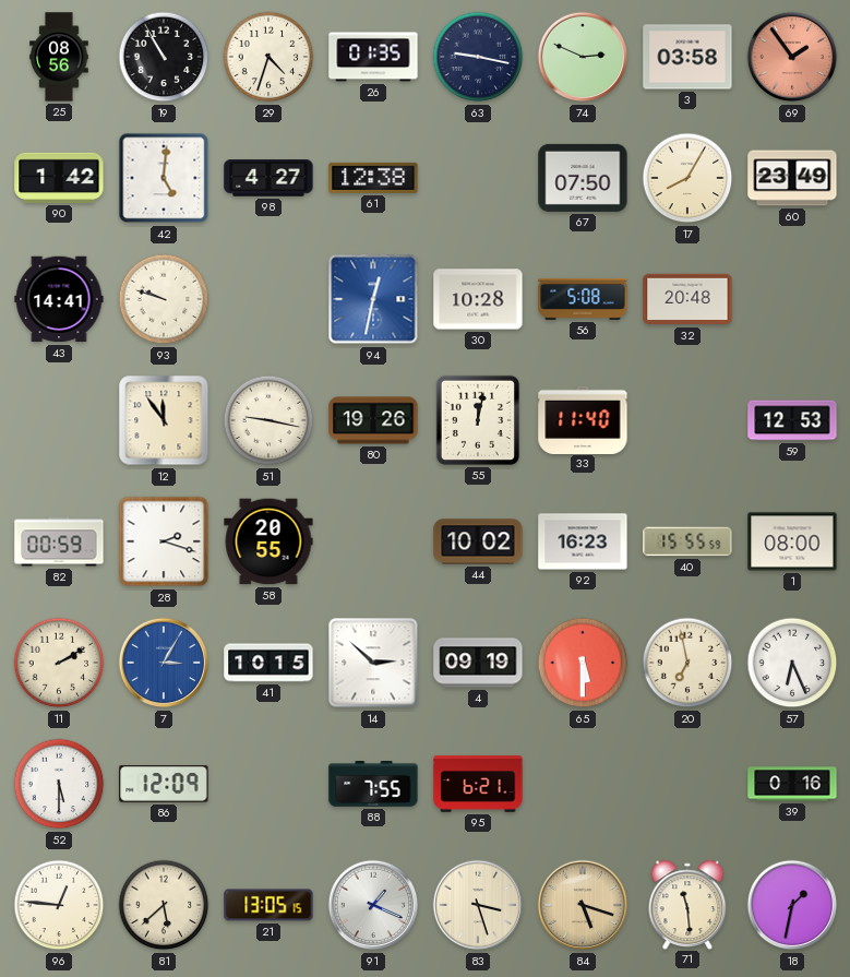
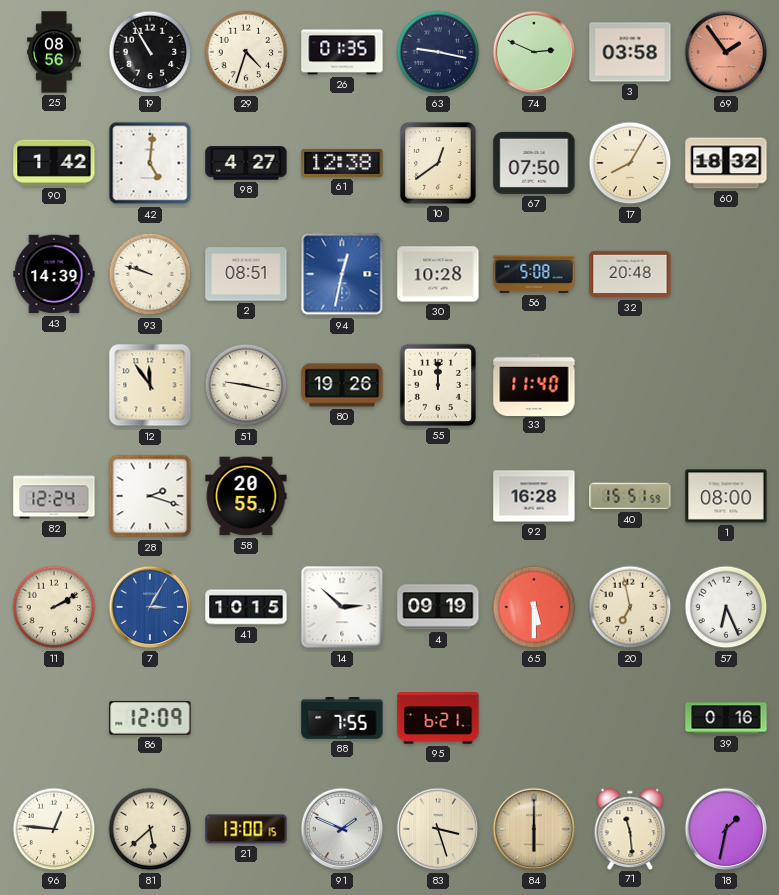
10: none -> 12:39 (438, 163)
60: 23:49 -> 18:32 (726, 163)
43: 14:41 -> 14:39 (54, 274)
2: none -> 08:51 (246, 274)
55: 12:02 -> 12:00 (438, 385)
59: 12:53 -> none (792, 420)
82: 00:59 -> 12:24 (54, 496)
44: 10:02 -> none (478, 541)
92: 16:23 -> 16:28 (534, 496)
40: 15:55 -> 15:51 (630, 496)
52: 5:30 -> none (59, 784)
21: 13:05 -> 13:00 (246, 829)
91: 1:19 -> 1:49 (342, 829)
84: 5:18 -> 6:00 (534, 829)
